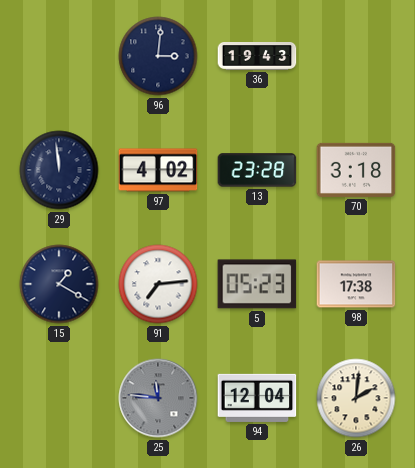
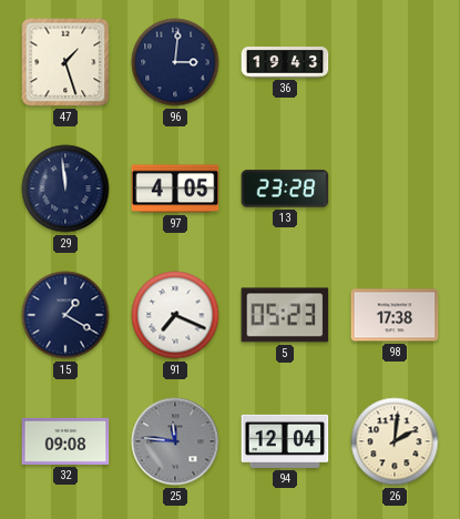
47: none -> 1:27 (65, 62)
97: 4:02 -> 4:05 (175, 189)
70: 3:18 -> none (356, 170)
91: 7:14 -> 7:19 (175, 315)
32: none -> 09:08 (65, 441)
